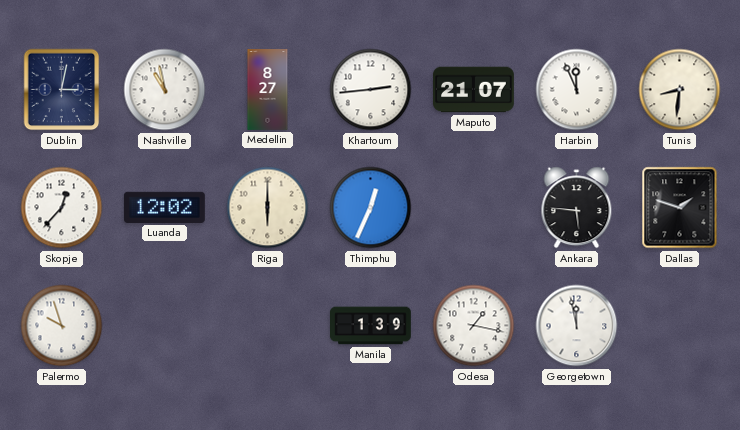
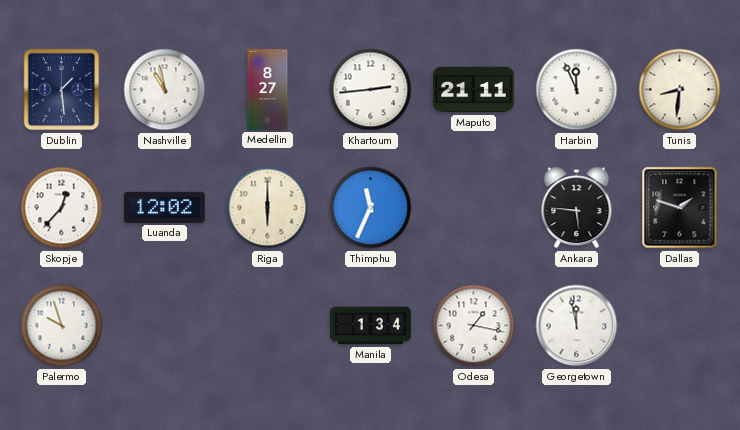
Dublin: 3:02 -> 1:29 (62, 90)
Maputo: 21:07 -> 21:11 (474, 90)
Thimphu: 12:34 -> 11:34 (371, 208)
Manila: 1:39 -> 1:34 (371, 326)
